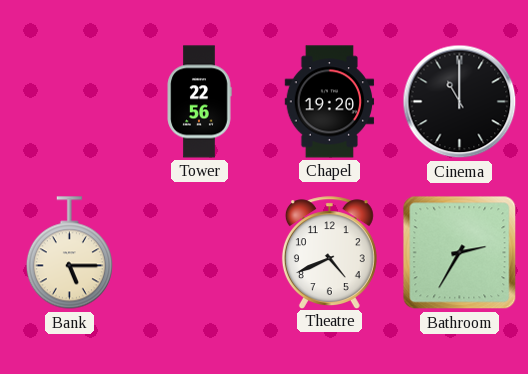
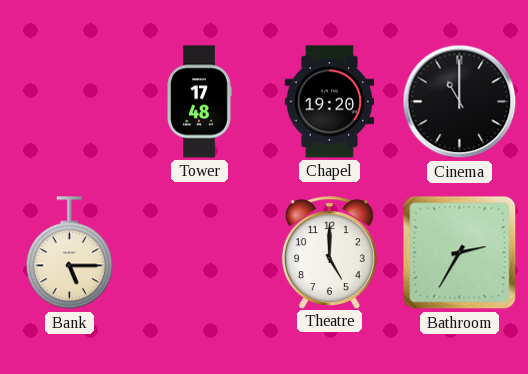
Tower: 22:56 -> 17:48 (199, 102)
Theatre: 4:41 -> 5:00 (329, 252)
